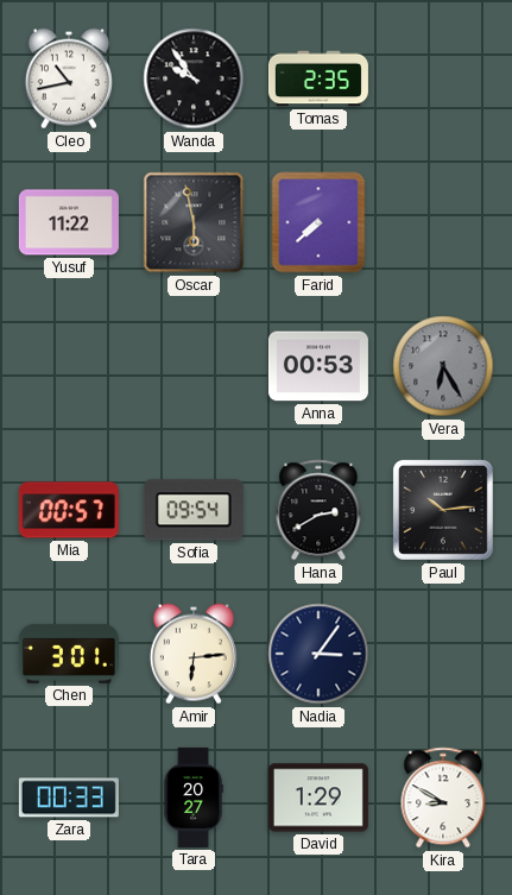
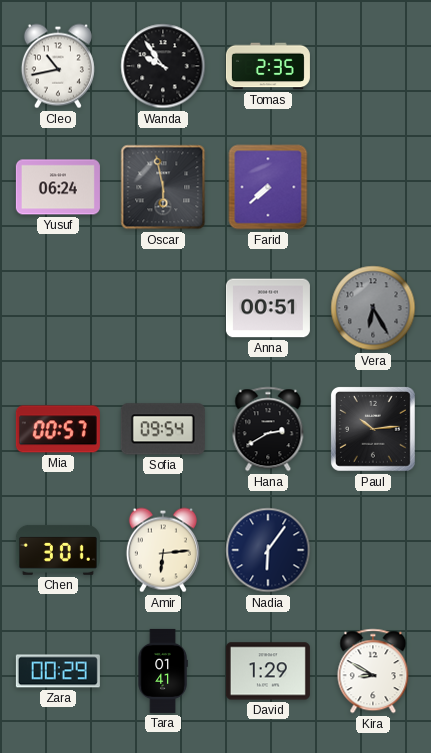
Yusuf: 11:22 -> 06:24 (58, 187)
Anna: 00:53 -> 00:51 (268, 308)
Nadia: 3:06 -> 6:06 (268, 550)
Zara: 00:33 -> 00:29 (58, 671)
Tara: 20:27 -> 01:41 (163, 671)
